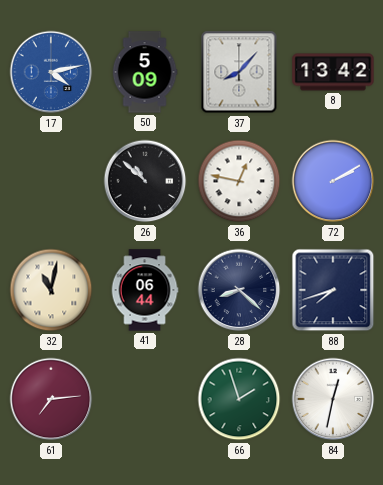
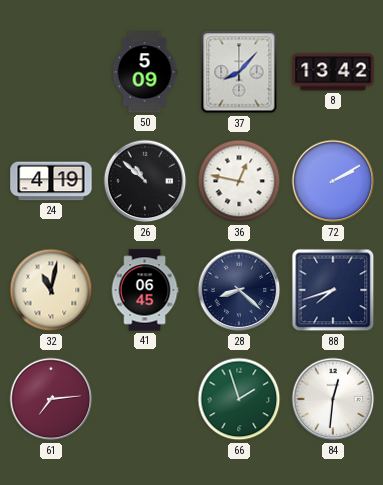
17: 4:13 -> none (51, 72)
24: none -> 4:19 (51, 181)
41: 06:44 -> 06:45 (145, 290)
84: 12:32 -> 12:31 (333, 399)
